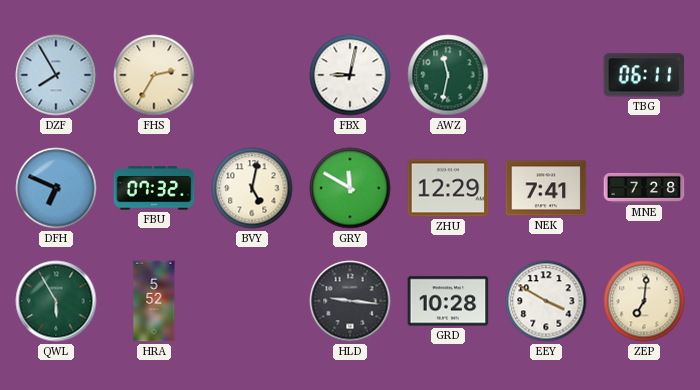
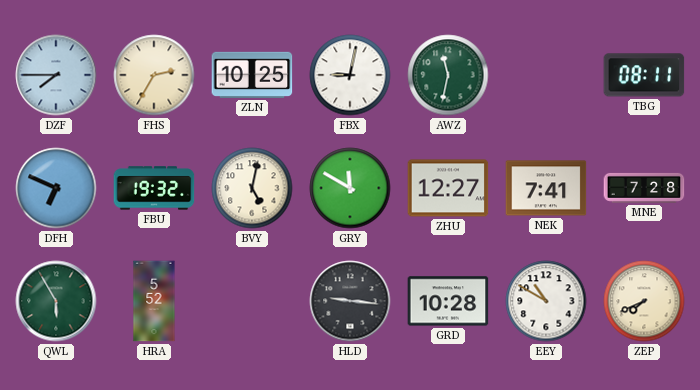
DZF: 7:55 -> 7:45 (56, 75)
ZLN: none -> 10:25 (252, 75)
TBG: 06:11 -> 08:11 (644, 75)
FBU: 07:32 -> 19:32 (154, 188)
ZHU: 12:29 -> 12:27 (448, 188)
EEY: 3:50 -> 10:50 (546, 301)
ZEP: 7:01 -> 7:41 (644, 301)
